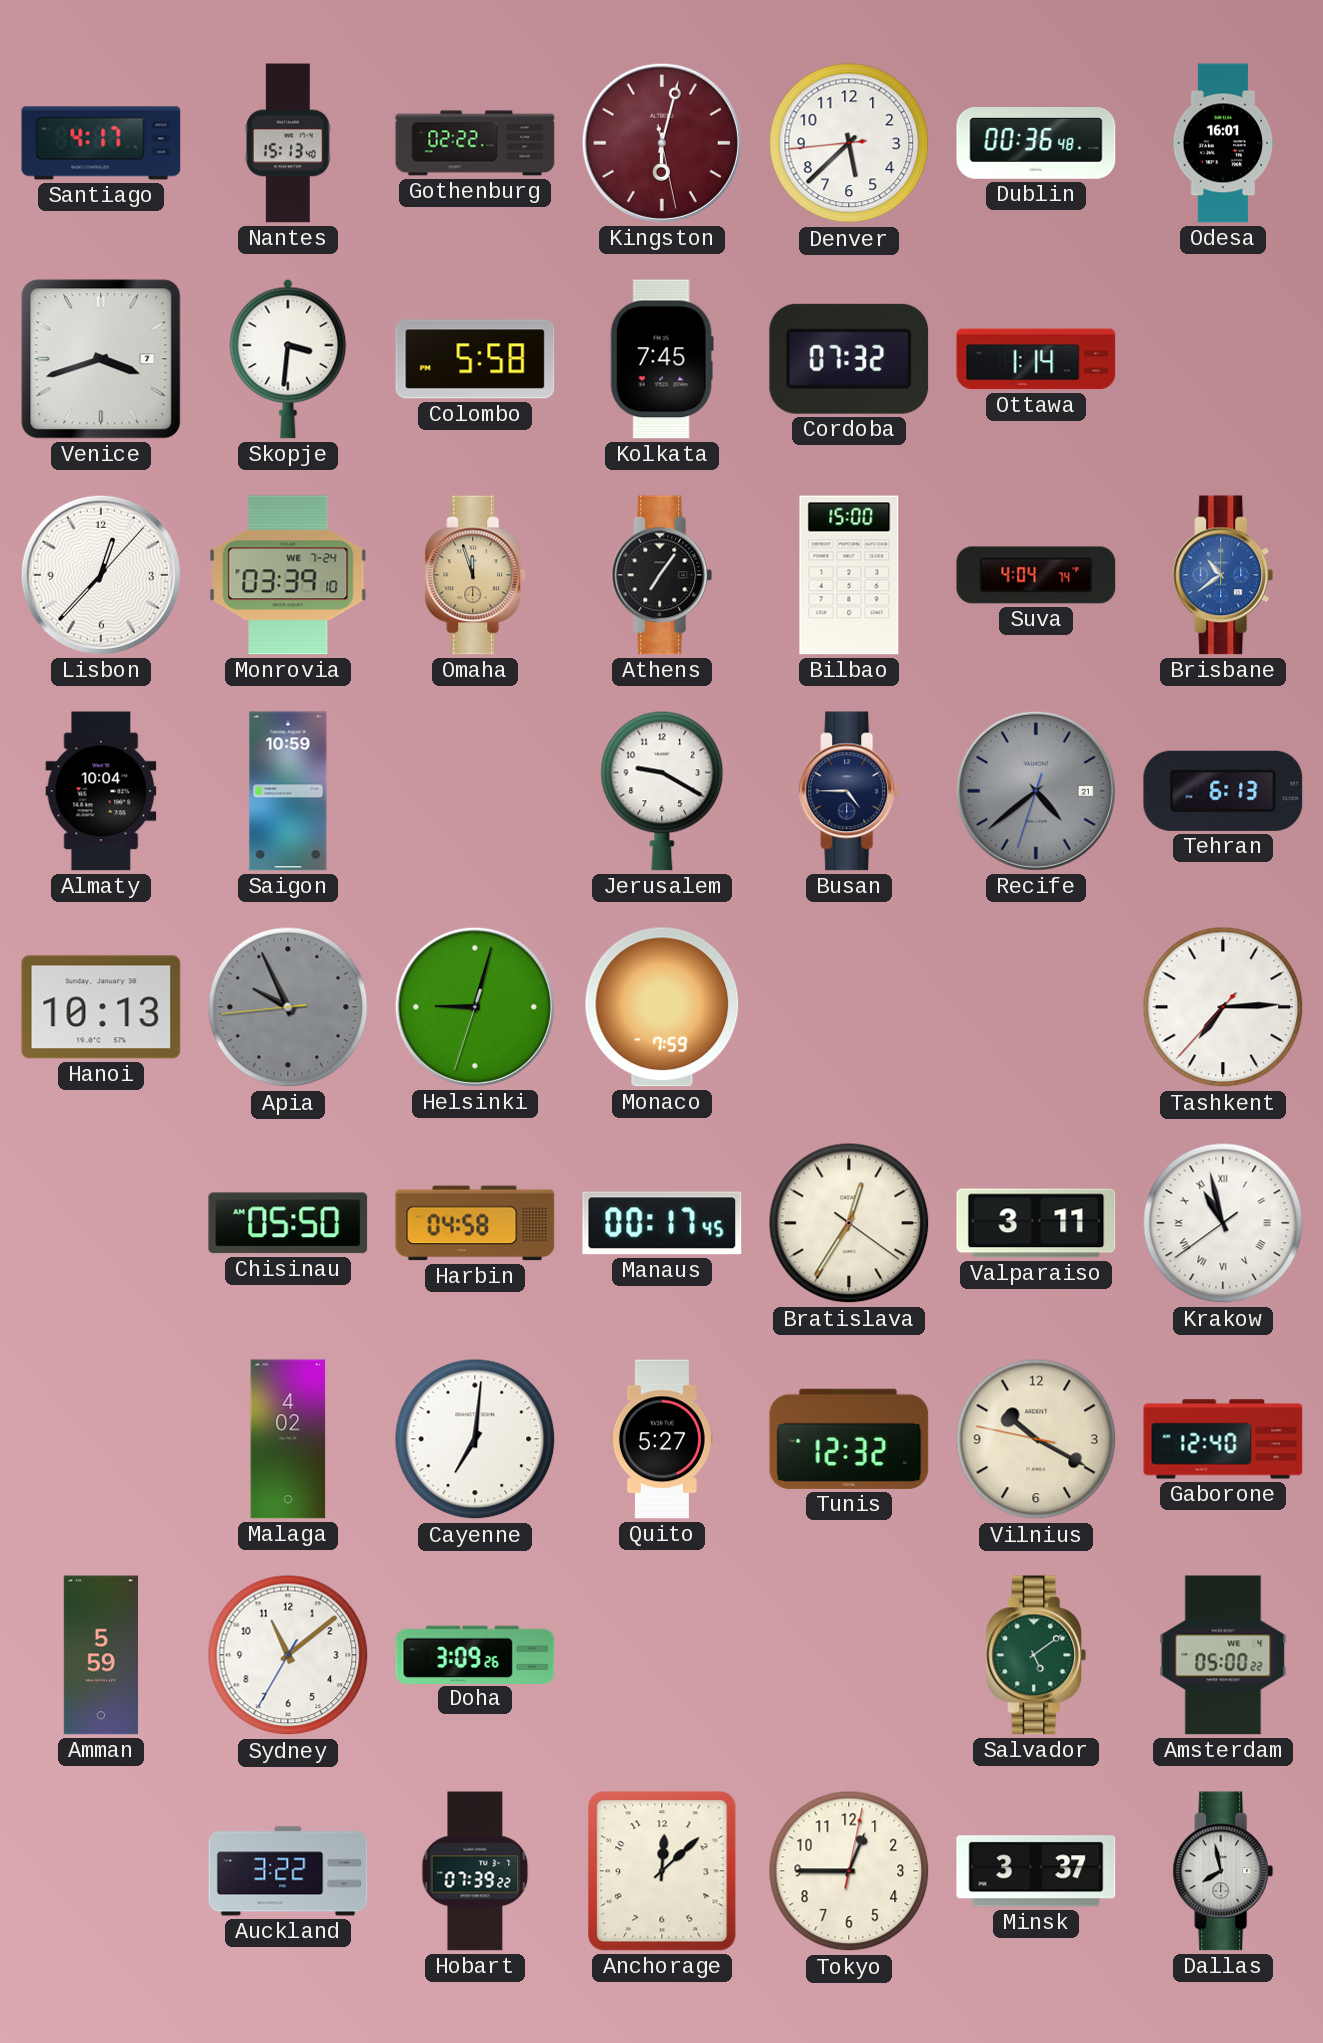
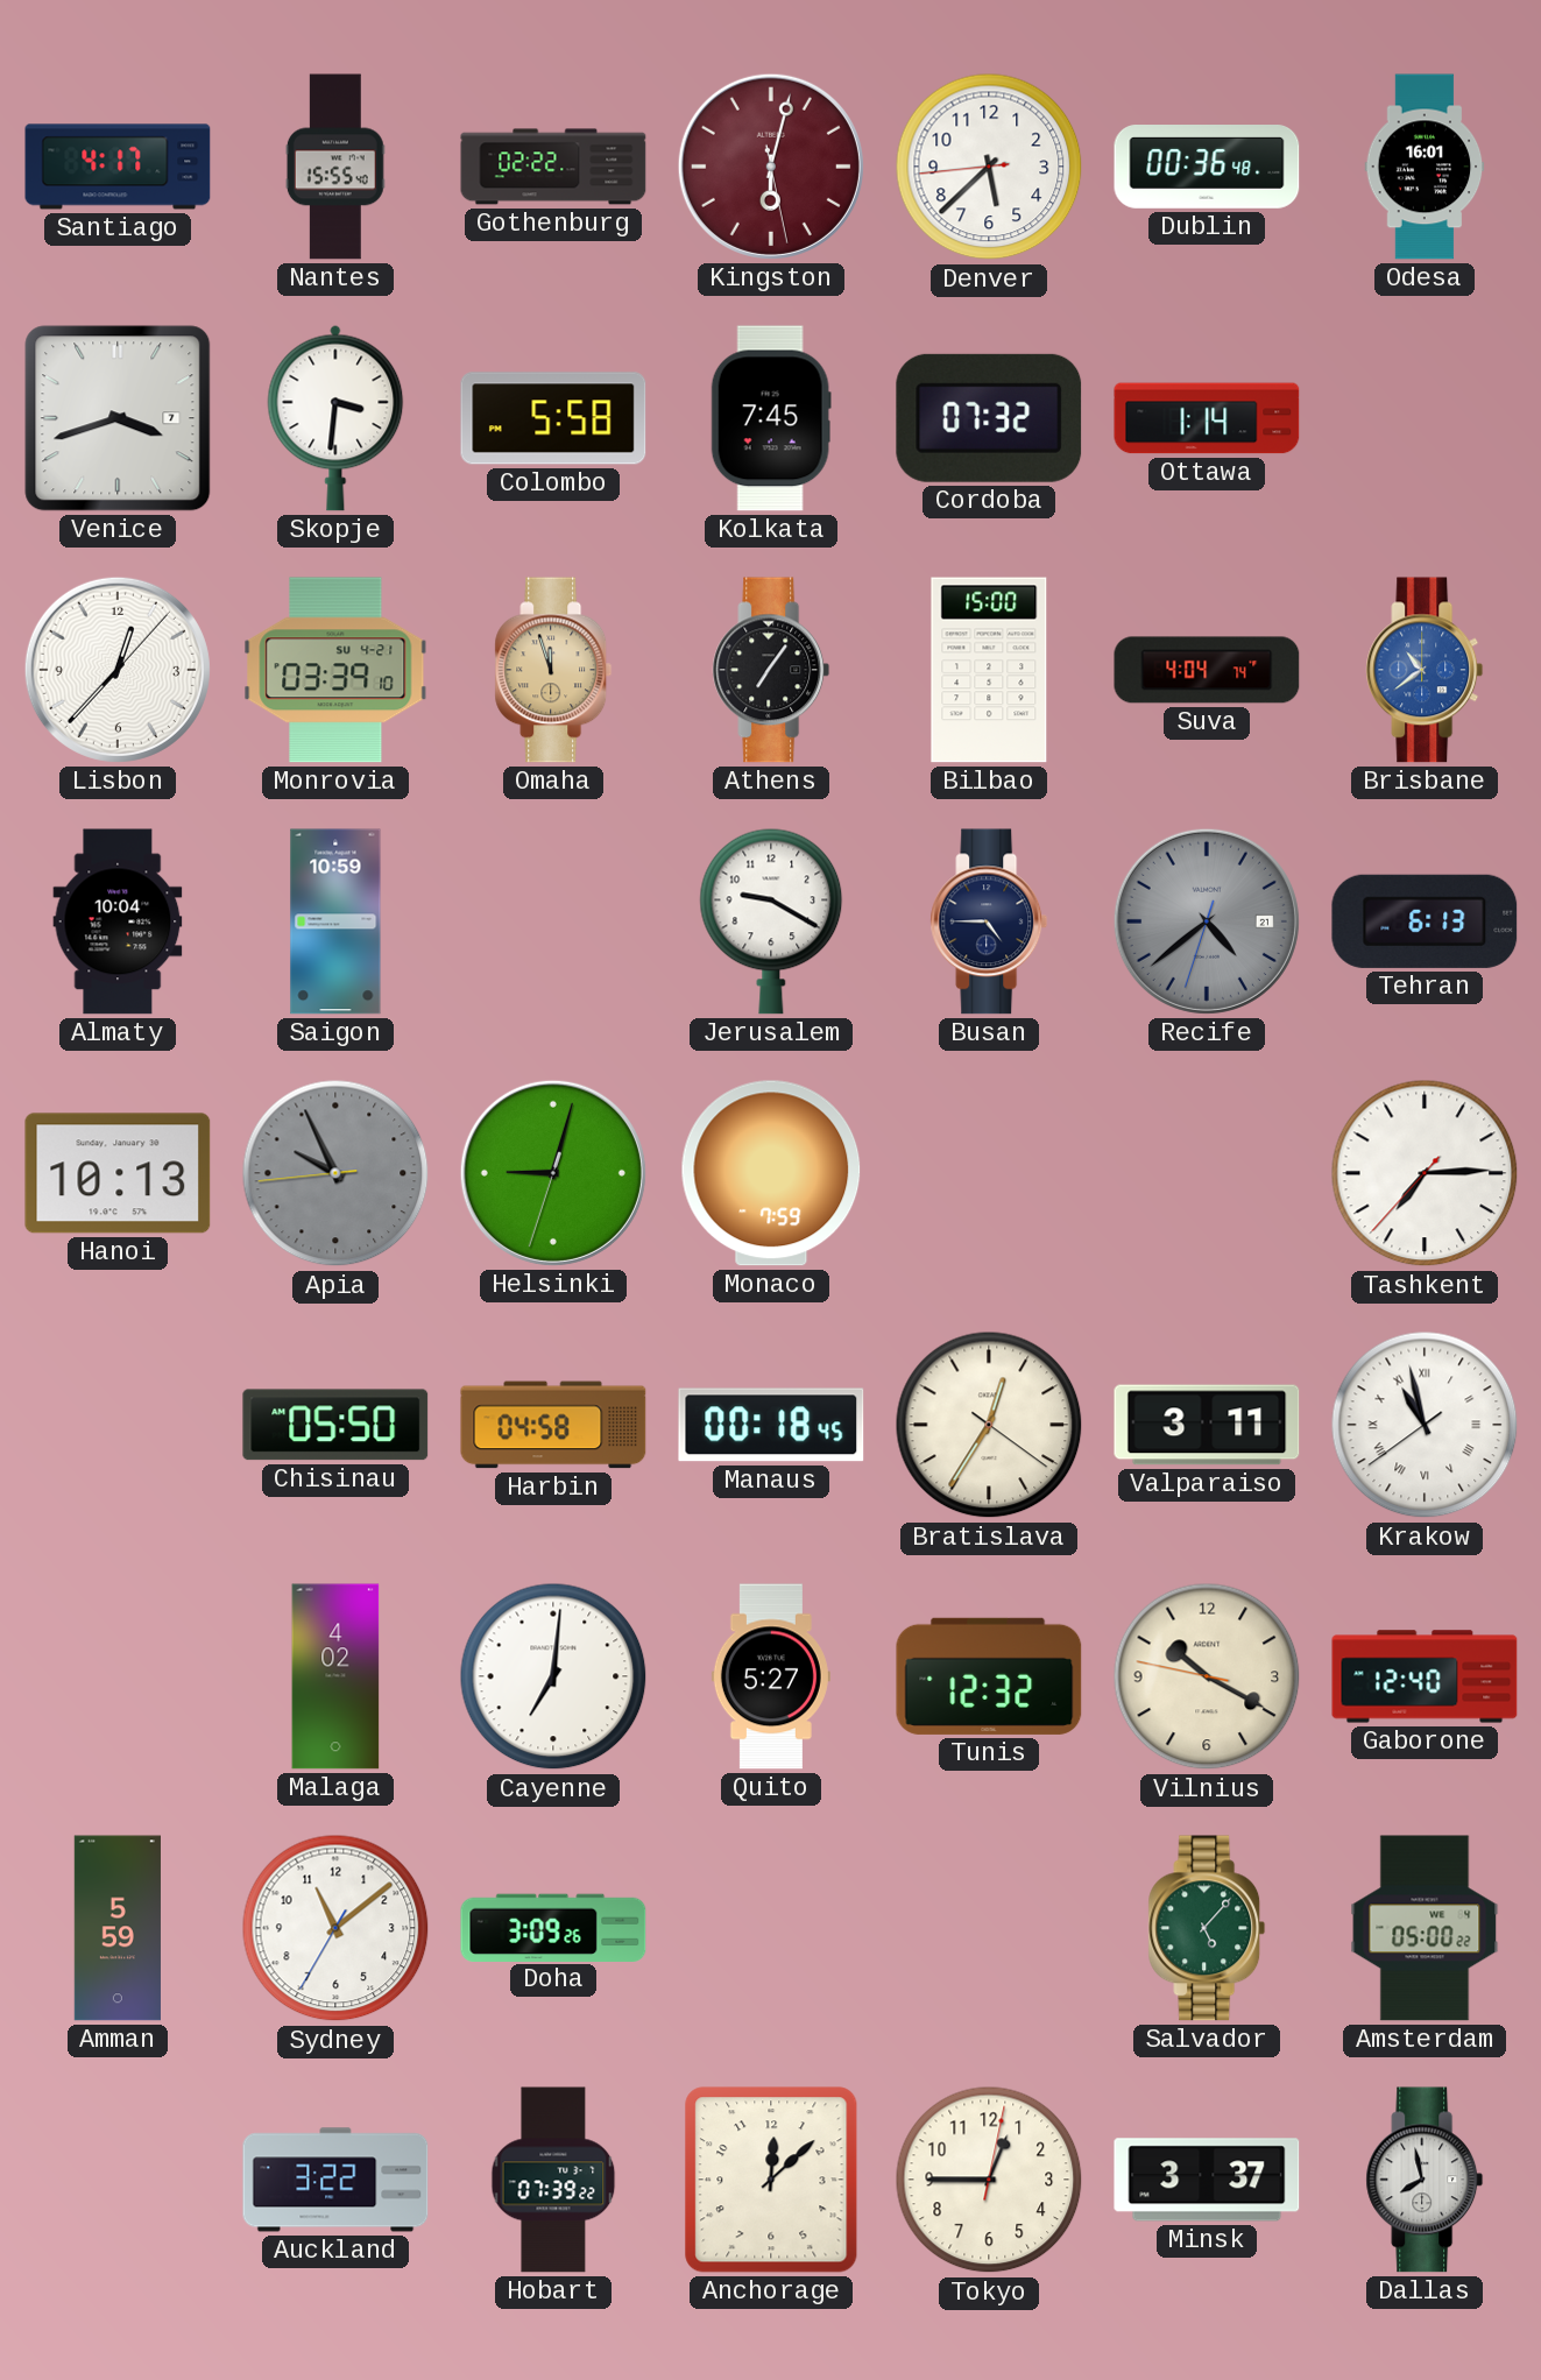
Nantes: 15:13 -> 15:55 (335, 167)
Monrovia date: WE 7-24 -> SU 4-21 (335, 670)
Manaus: 00:17 -> 00:18 (771, 1425)
Salvador: 5:09 -> 5:07 (1207, 1928)
